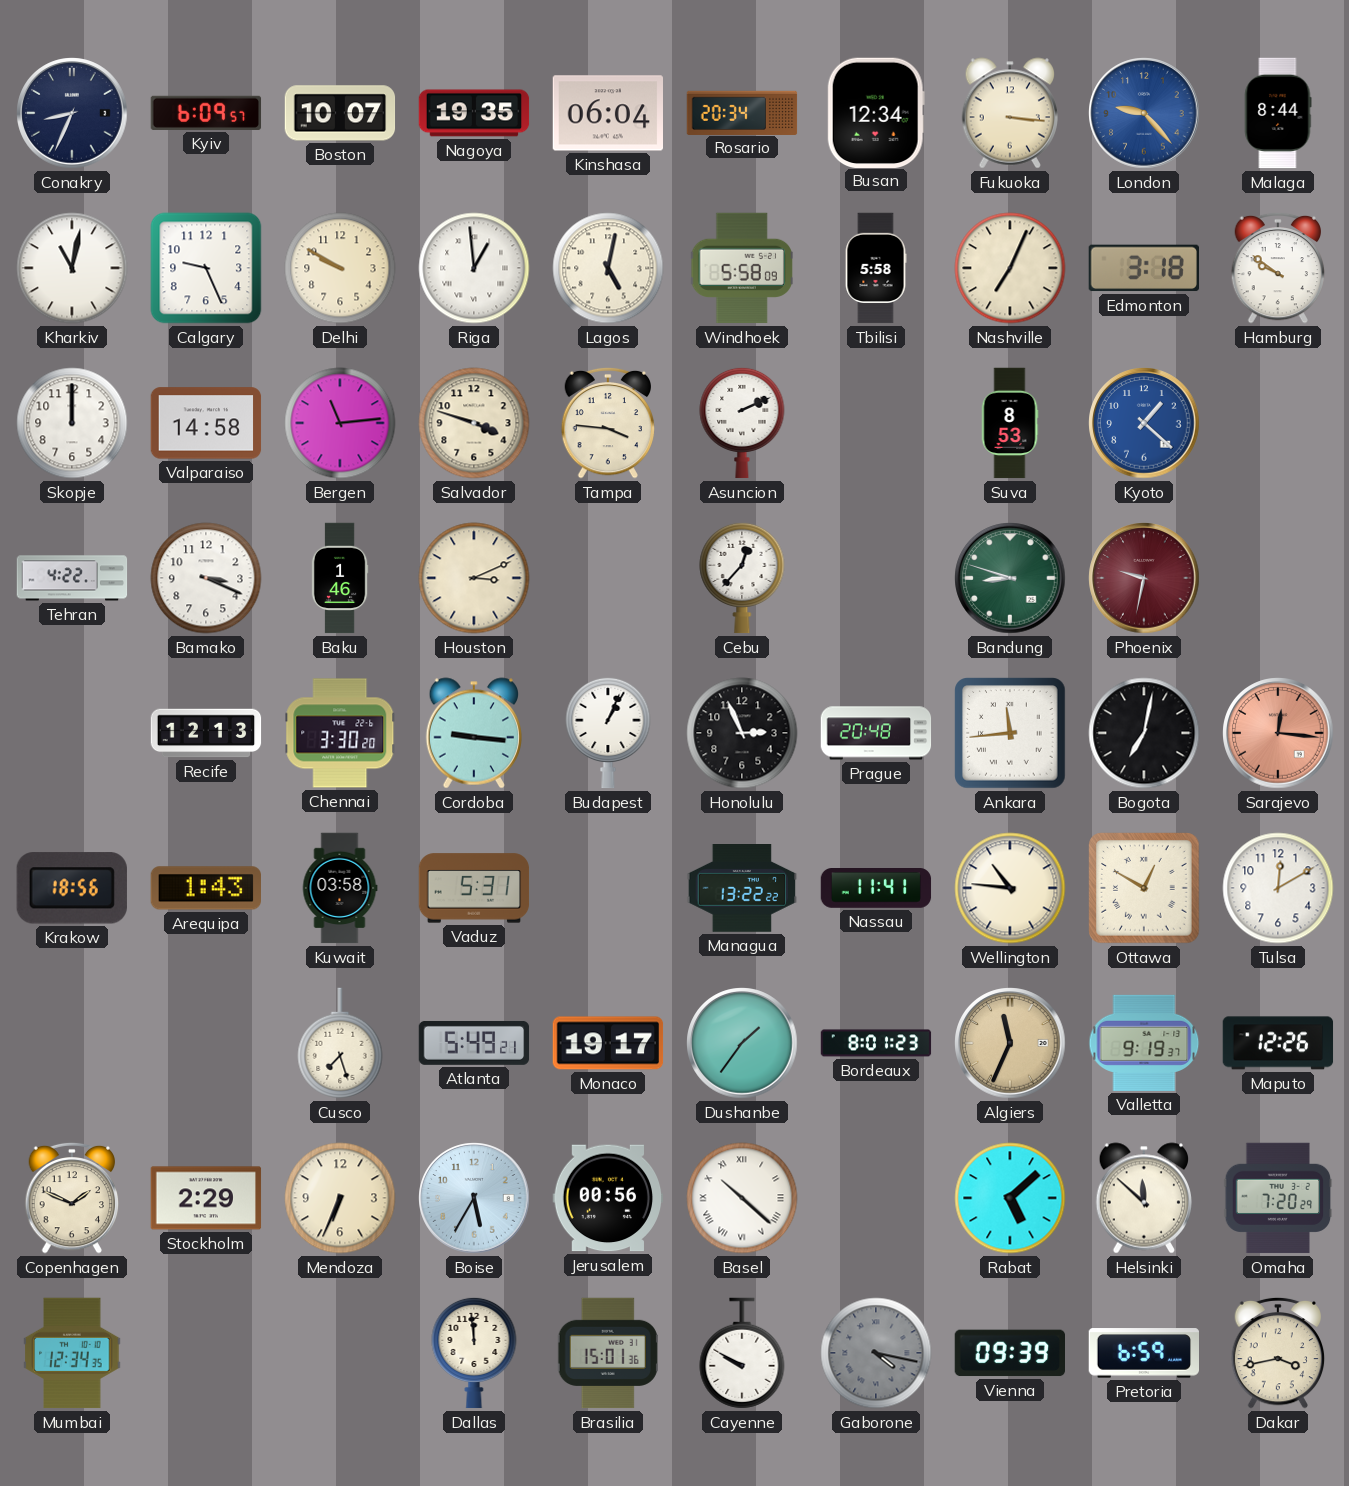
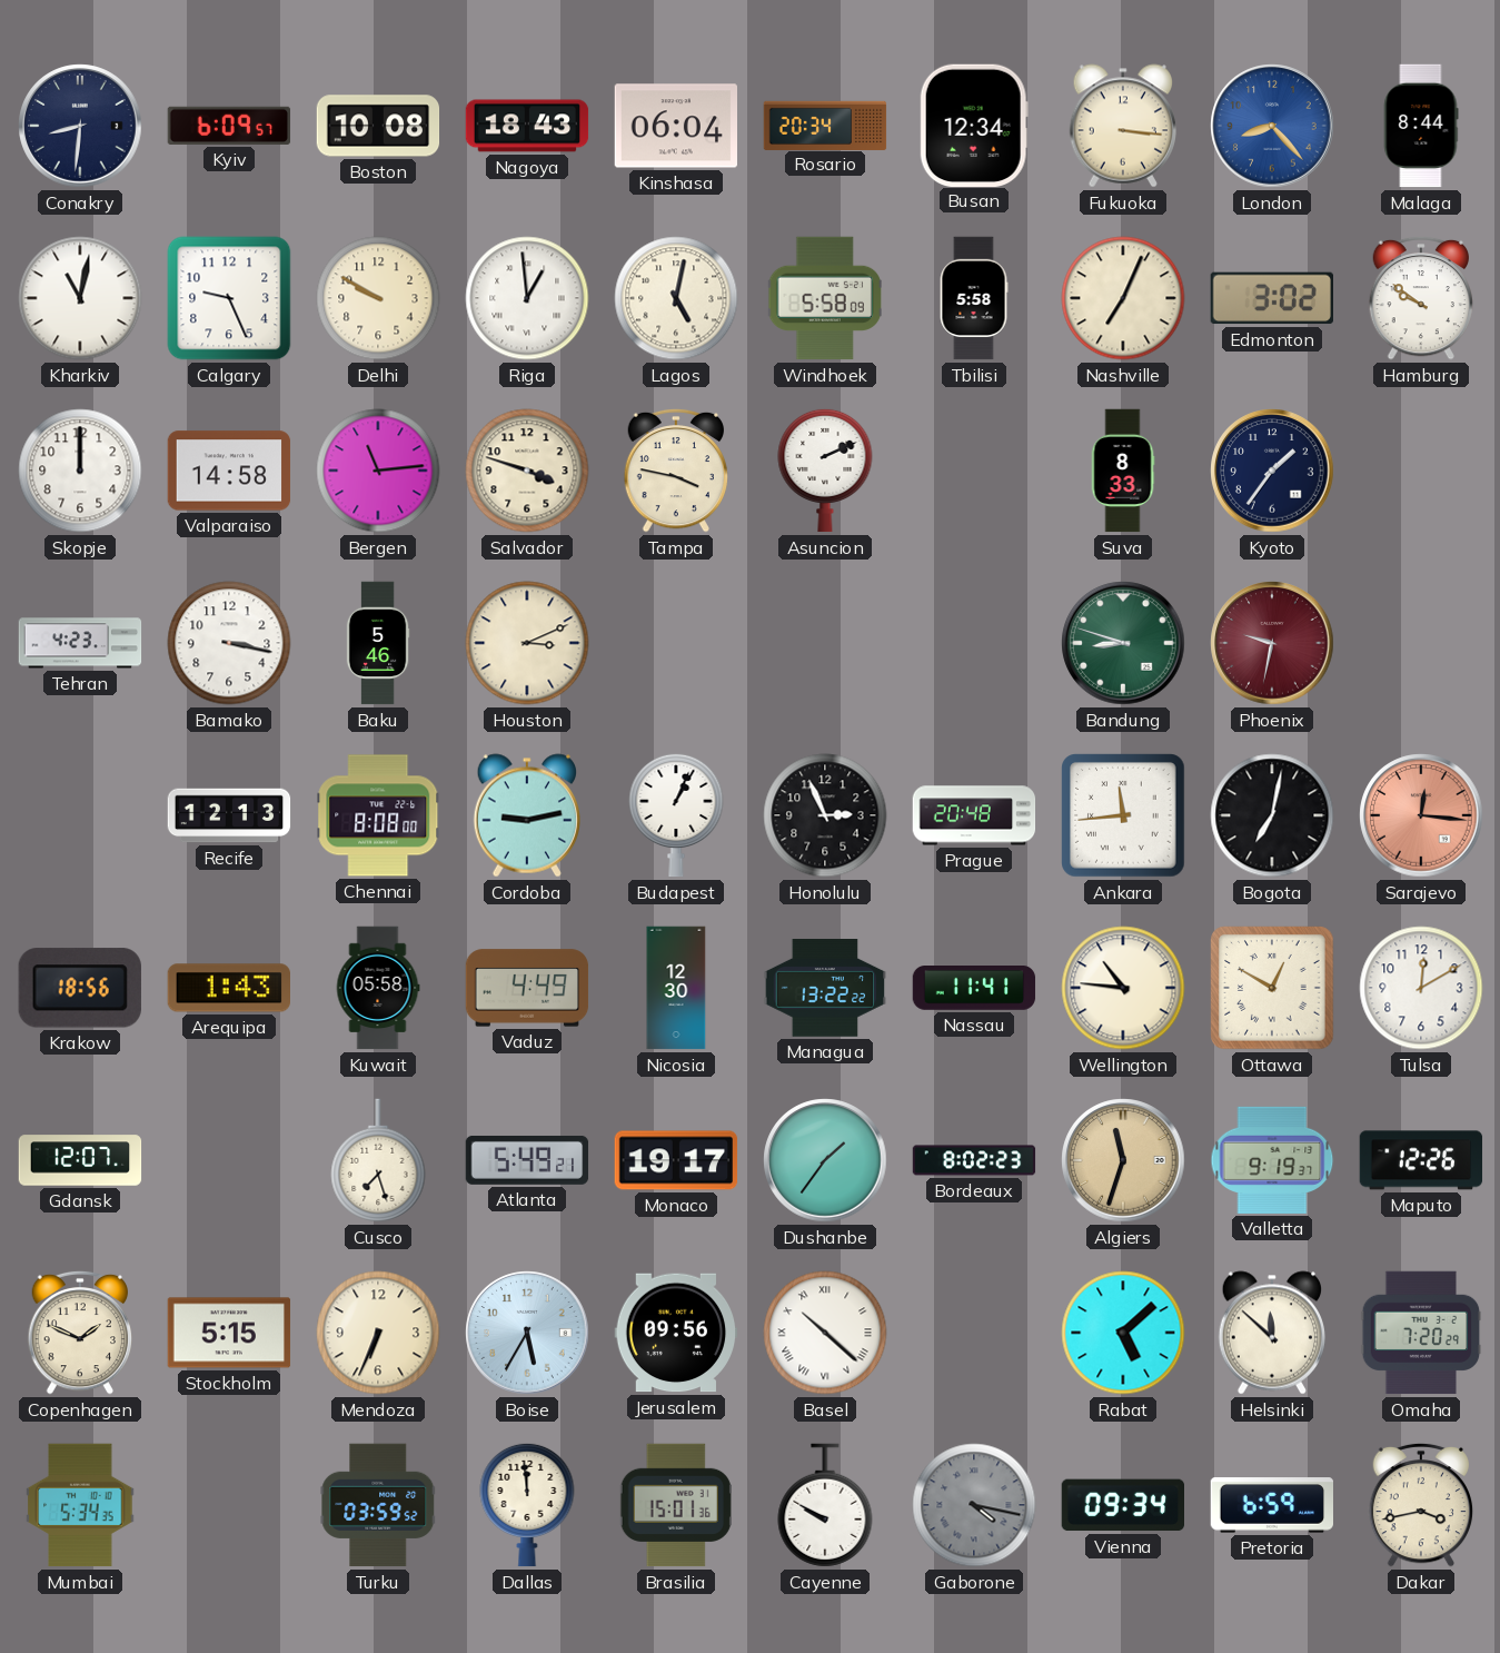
Conakry: 8:34 -> 8:31 (80, 126)
Boston: 10:07 -> 10:08 (378, 126)
Nagoya: 19:35 -> 18:43 (527, 126)
London: 9:23 -> 8:23 (1272, 126)
Edmonton: 3:18 -> 3:02 (1271, 298)
Tampa: 3:46 -> 3:47 (676, 471)
Suva: 8:53 -> 8:33 (1123, 471)
Kyoto: 1:22 -> 1:36 (1272, 471)
Kyoto dial: blue -> navy (1272, 471)
Tehran: 4:22 -> 4:23 (80, 643)
Bamako: 3:19 -> 3:17 (229, 643)
Baku: 1:46 -> 5:46 (378, 643)
Cebu: 12:37 -> none (742, 578)
Chennai: 3:30 -> 8:08 (378, 815)
Cordoba: 9:16 -> 9:13 (526, 815)
Kuwait: 03:58 -> 05:58 (378, 988)
Vaduz: 5:31 -> 4:49 (527, 988)
Nicosia: none -> 12:30 (676, 988)
Gdansk: none -> 12:07 (80, 1160)
Bordeaux: 8:01 -> 8:02 (974, 1160)
Algiers: 11:34 -> 11:33 (1123, 1160)
Stockholm: 2:29 -> 5:15 (229, 1333)
Jerusalem: 00:56 -> 09:56 (676, 1333)
Mumbai: 12:34 -> 5:34 (80, 1505)
Turku: none -> 03:59 (378, 1505)
Vienna: 09:39 -> 09:34 (1122, 1505)
